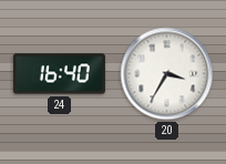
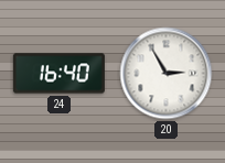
20: 3:35 -> 2:55 (167, 74)
